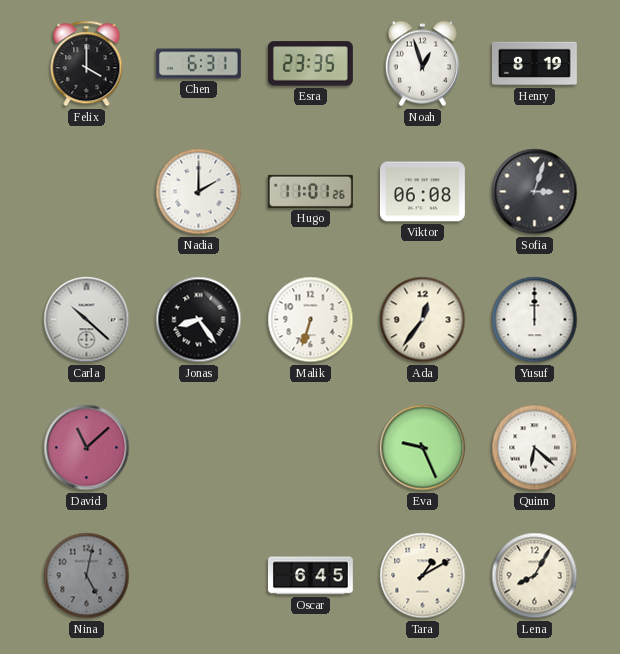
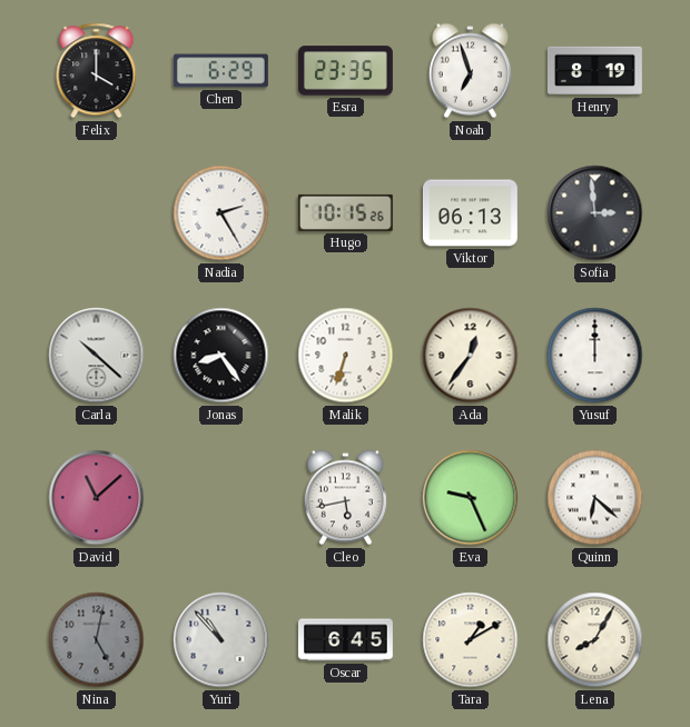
Chen: 6:31 -> 6:29 (220, 71)
Noah: 12:57 -> 6:57 (470, 71)
Nadia: 2:00 -> 2:25 (221, 213)
Hugo: 11:01 -> 10:15 (345, 212)
Viktor: 06:08 -> 06:13 (470, 213)
Sofia: 3:03 -> 2:59 (595, 213)
Cleo: none -> 5:43 (345, 498)
Yuri: none -> 10:53 (221, 640)
